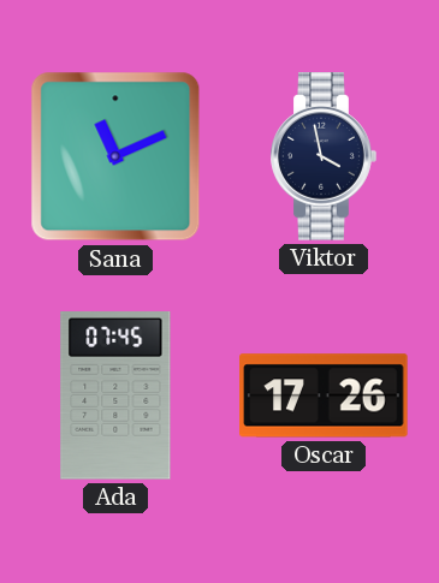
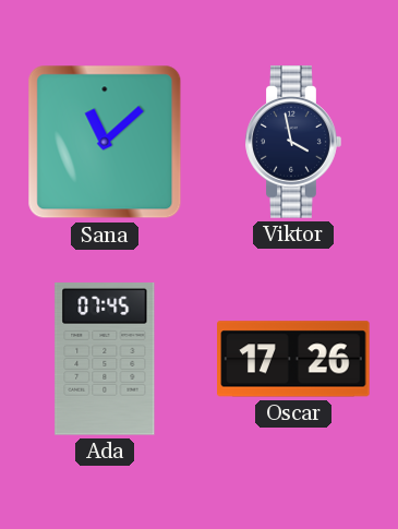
Sana: 11:11 -> 11:08 (105, 142)
